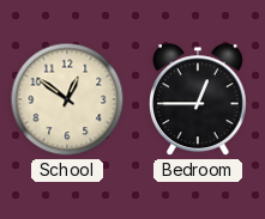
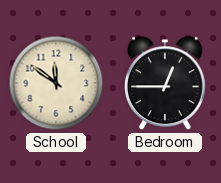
School: 12:51 -> 11:51 (56, 83)
